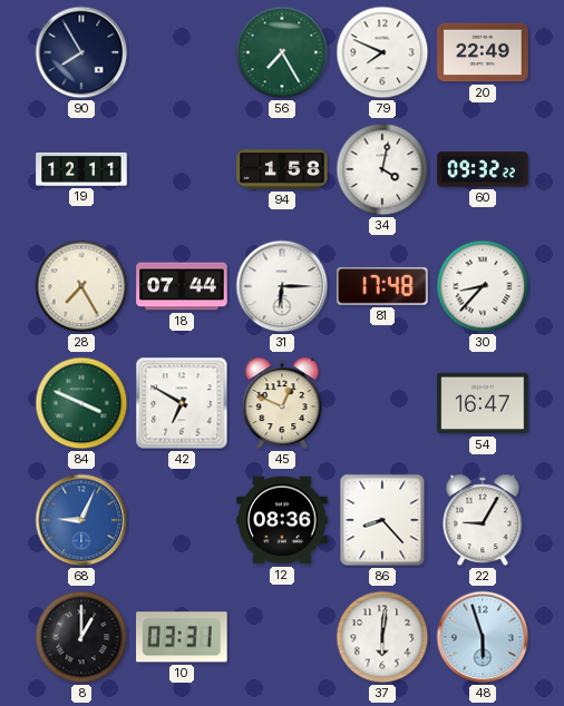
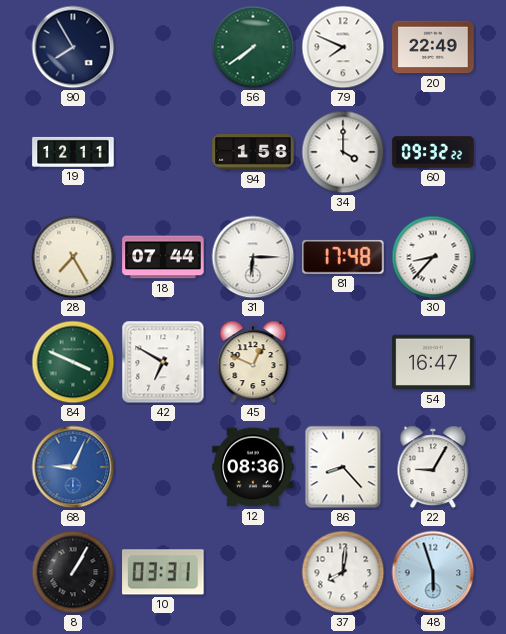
56: 7:25 -> 7:39 (253, 47)
34: 4:02 -> 4:00 (343, 152)
8: 1:00 -> 1:05 (73, 572)
37: 6:01 -> 8:01 (343, 572)
